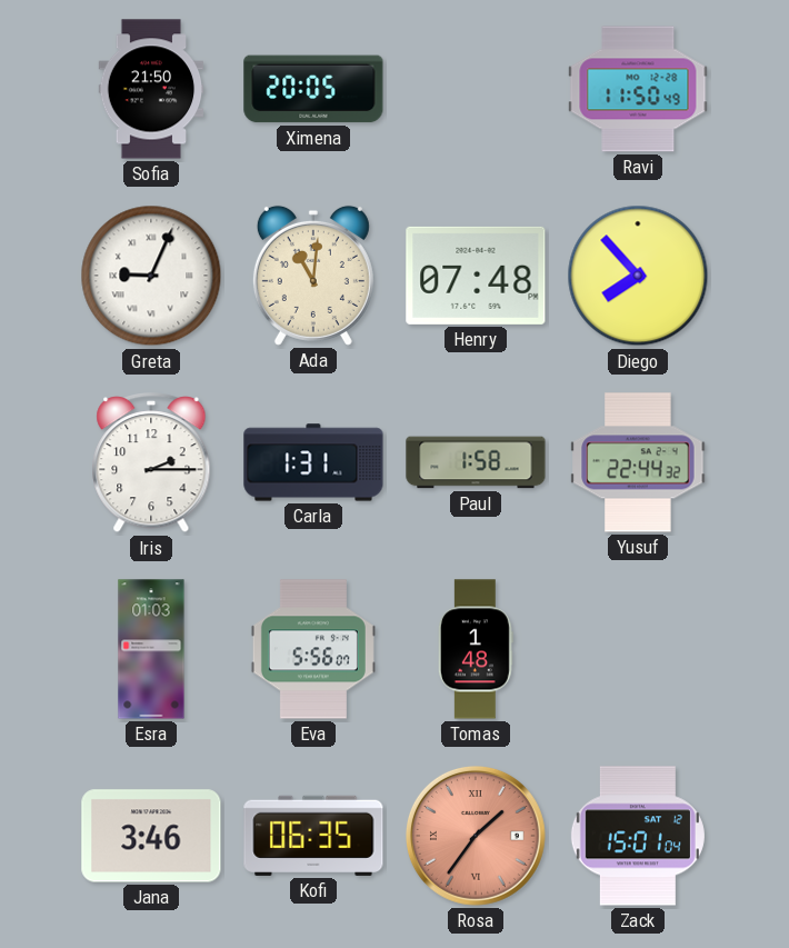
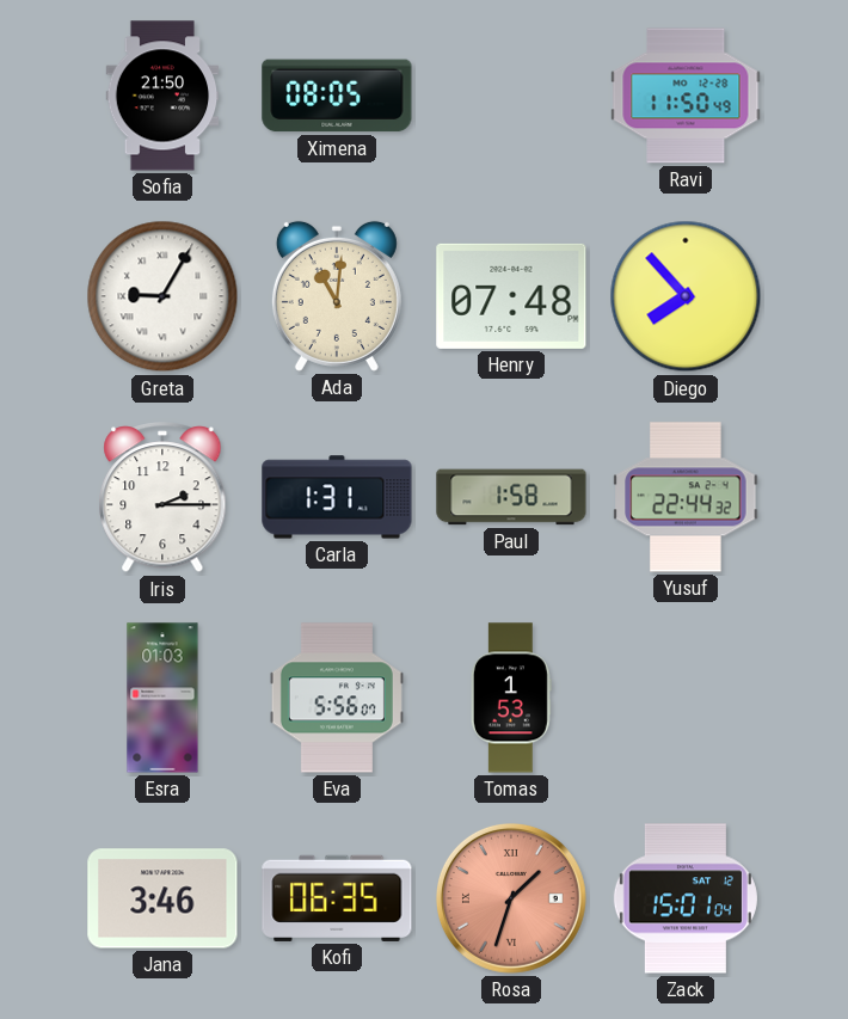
Ximena: 20:05 -> 08:05 (337, 96)
Greta: 9:04 -> 9:05 (162, 296)
Tomas: 1:48 -> 1:53 (511, 698)
Rosa: 1:36 -> 1:33 (511, 898)
